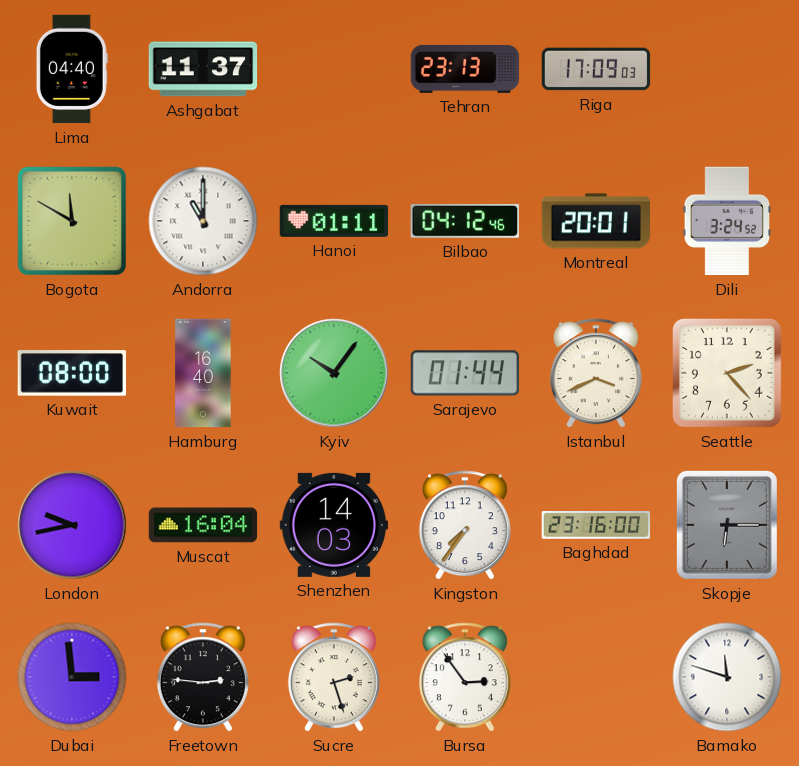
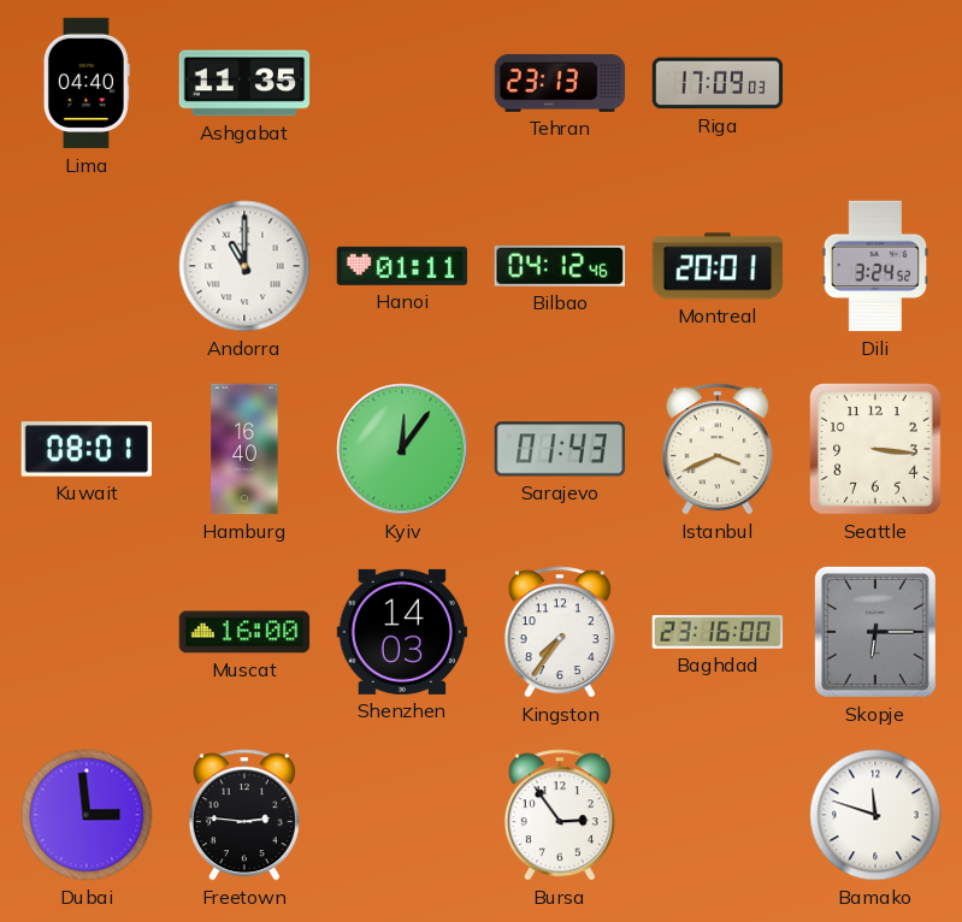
Ashgabat: 11:37 -> 11:35 (244, 83)
Bogota: 11:50 -> none (72, 221)
Kuwait: 08:00 -> 08:01 (87, 449)
Kyiv: 10:06 -> 12:06 (402, 449)
Sarajevo: 01:44 -> 01:43 (560, 449)
Seattle: 2:23 -> 3:16 (877, 450)
London: 9:43 -> none (72, 525)
Muscat: 16:04 -> 16:00 (244, 632)
Sucre: 2:27 -> none (334, 677)
